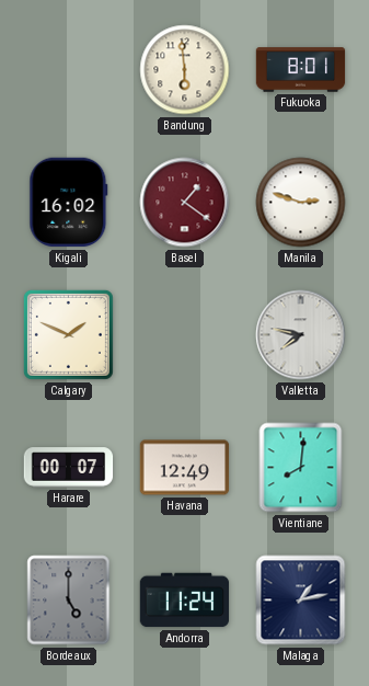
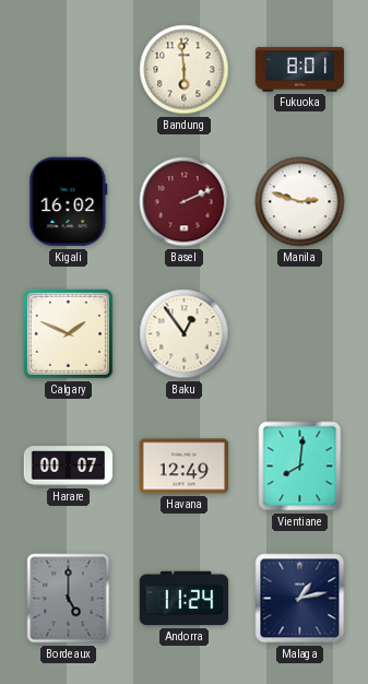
Basel: 1:21 -> 2:11 (185, 202)
Baku: none -> 12:54 (185, 334)
Valletta: 7:47 -> none (301, 335)
